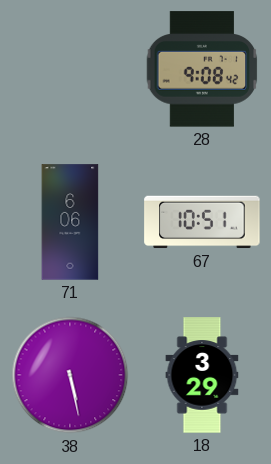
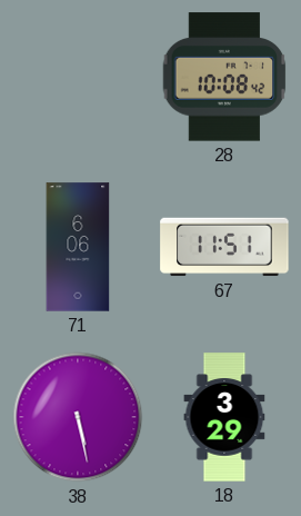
28: 9:08 -> 10:08 (224, 77)
67: 10:51 -> 11:51 (224, 247)
